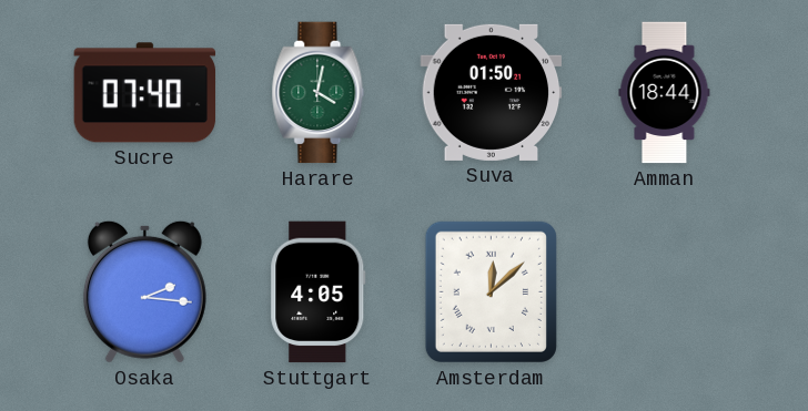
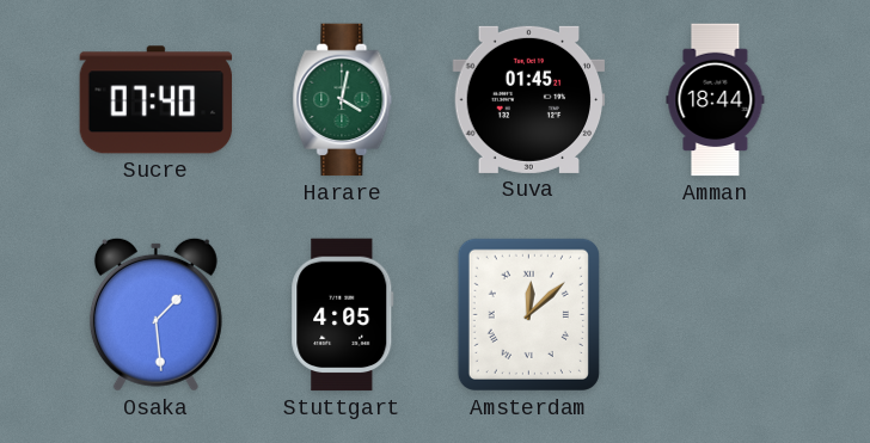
Suva: 01:50 -> 01:45 (529, 99)
Osaka: 2:16 -> 1:29 (155, 314)
